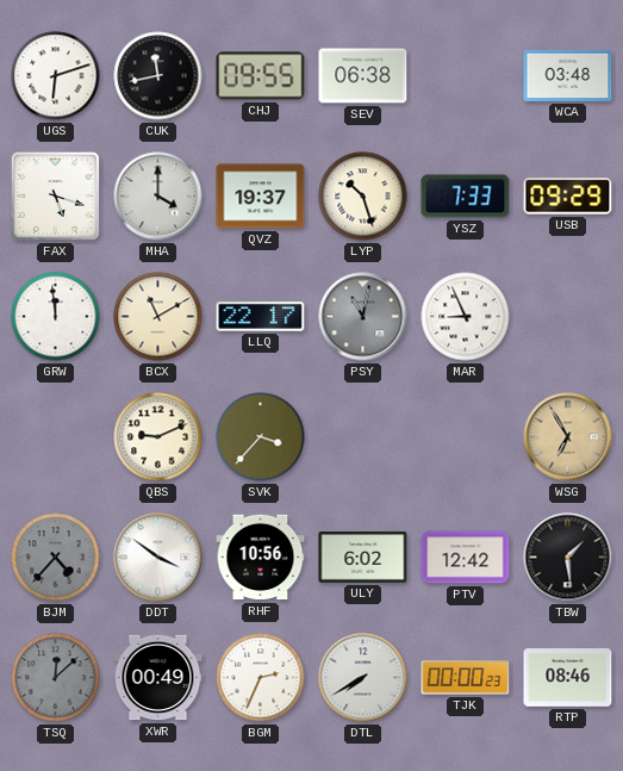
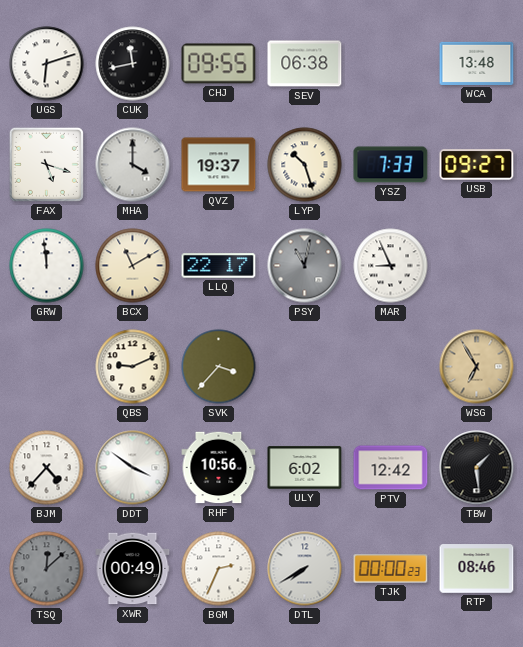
WCA: 03:48 -> 13:48 (477, 63)
USB: 09:29 -> 09:27 (477, 165)
BJM dial: grey -> white (47, 468)
